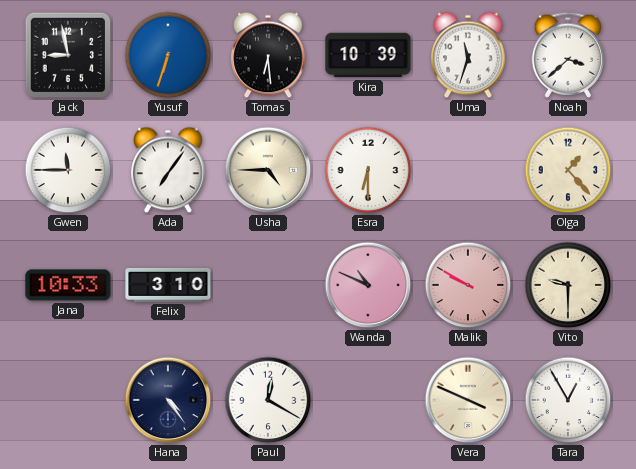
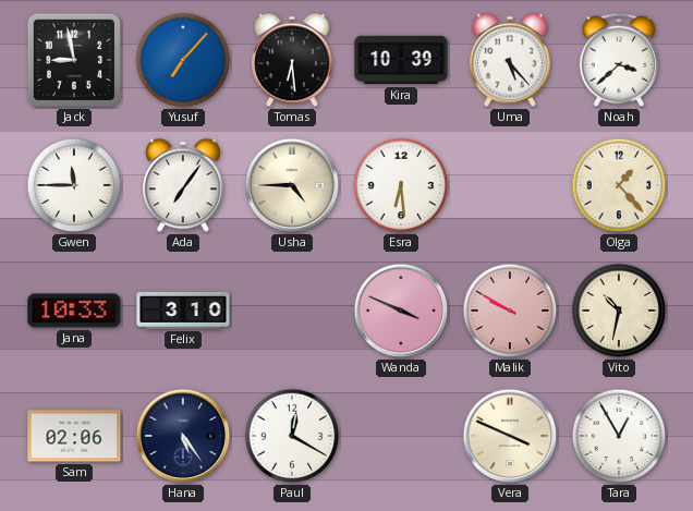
Yusuf: 6:33 -> 7:07 (183, 60)
Uma: 11:33 -> 5:23 (510, 60)
Esra: 6:30 -> 6:29 (401, 185)
Wanda: 10:49 -> 3:49 (401, 311)
Vito: 9:30 -> 10:32 (619, 311)
Sam: none -> 02:06 (74, 436)
Hana: 4:24 -> 5:24 (183, 436)
